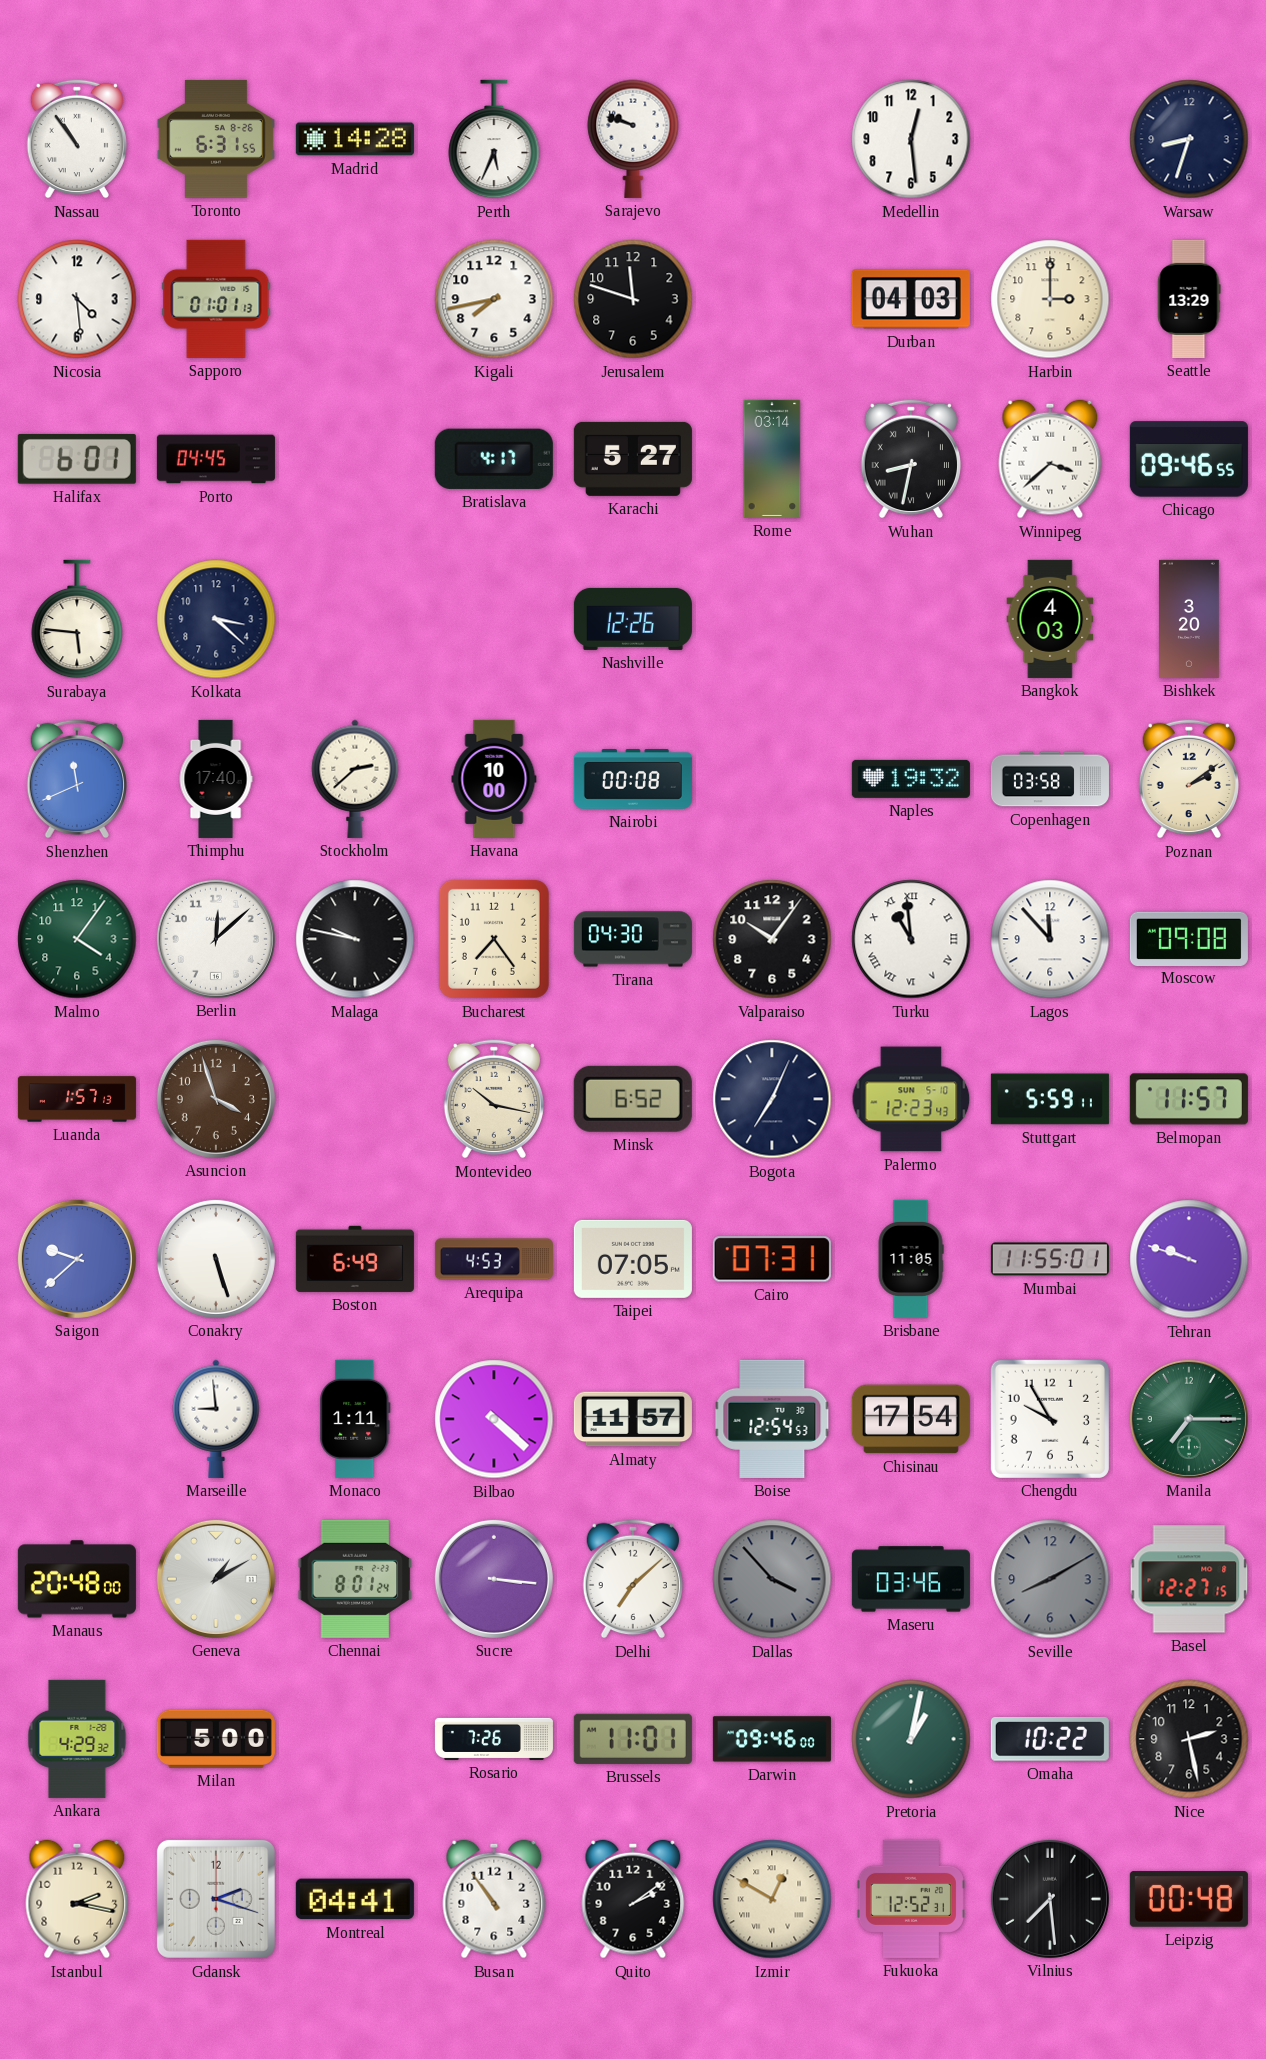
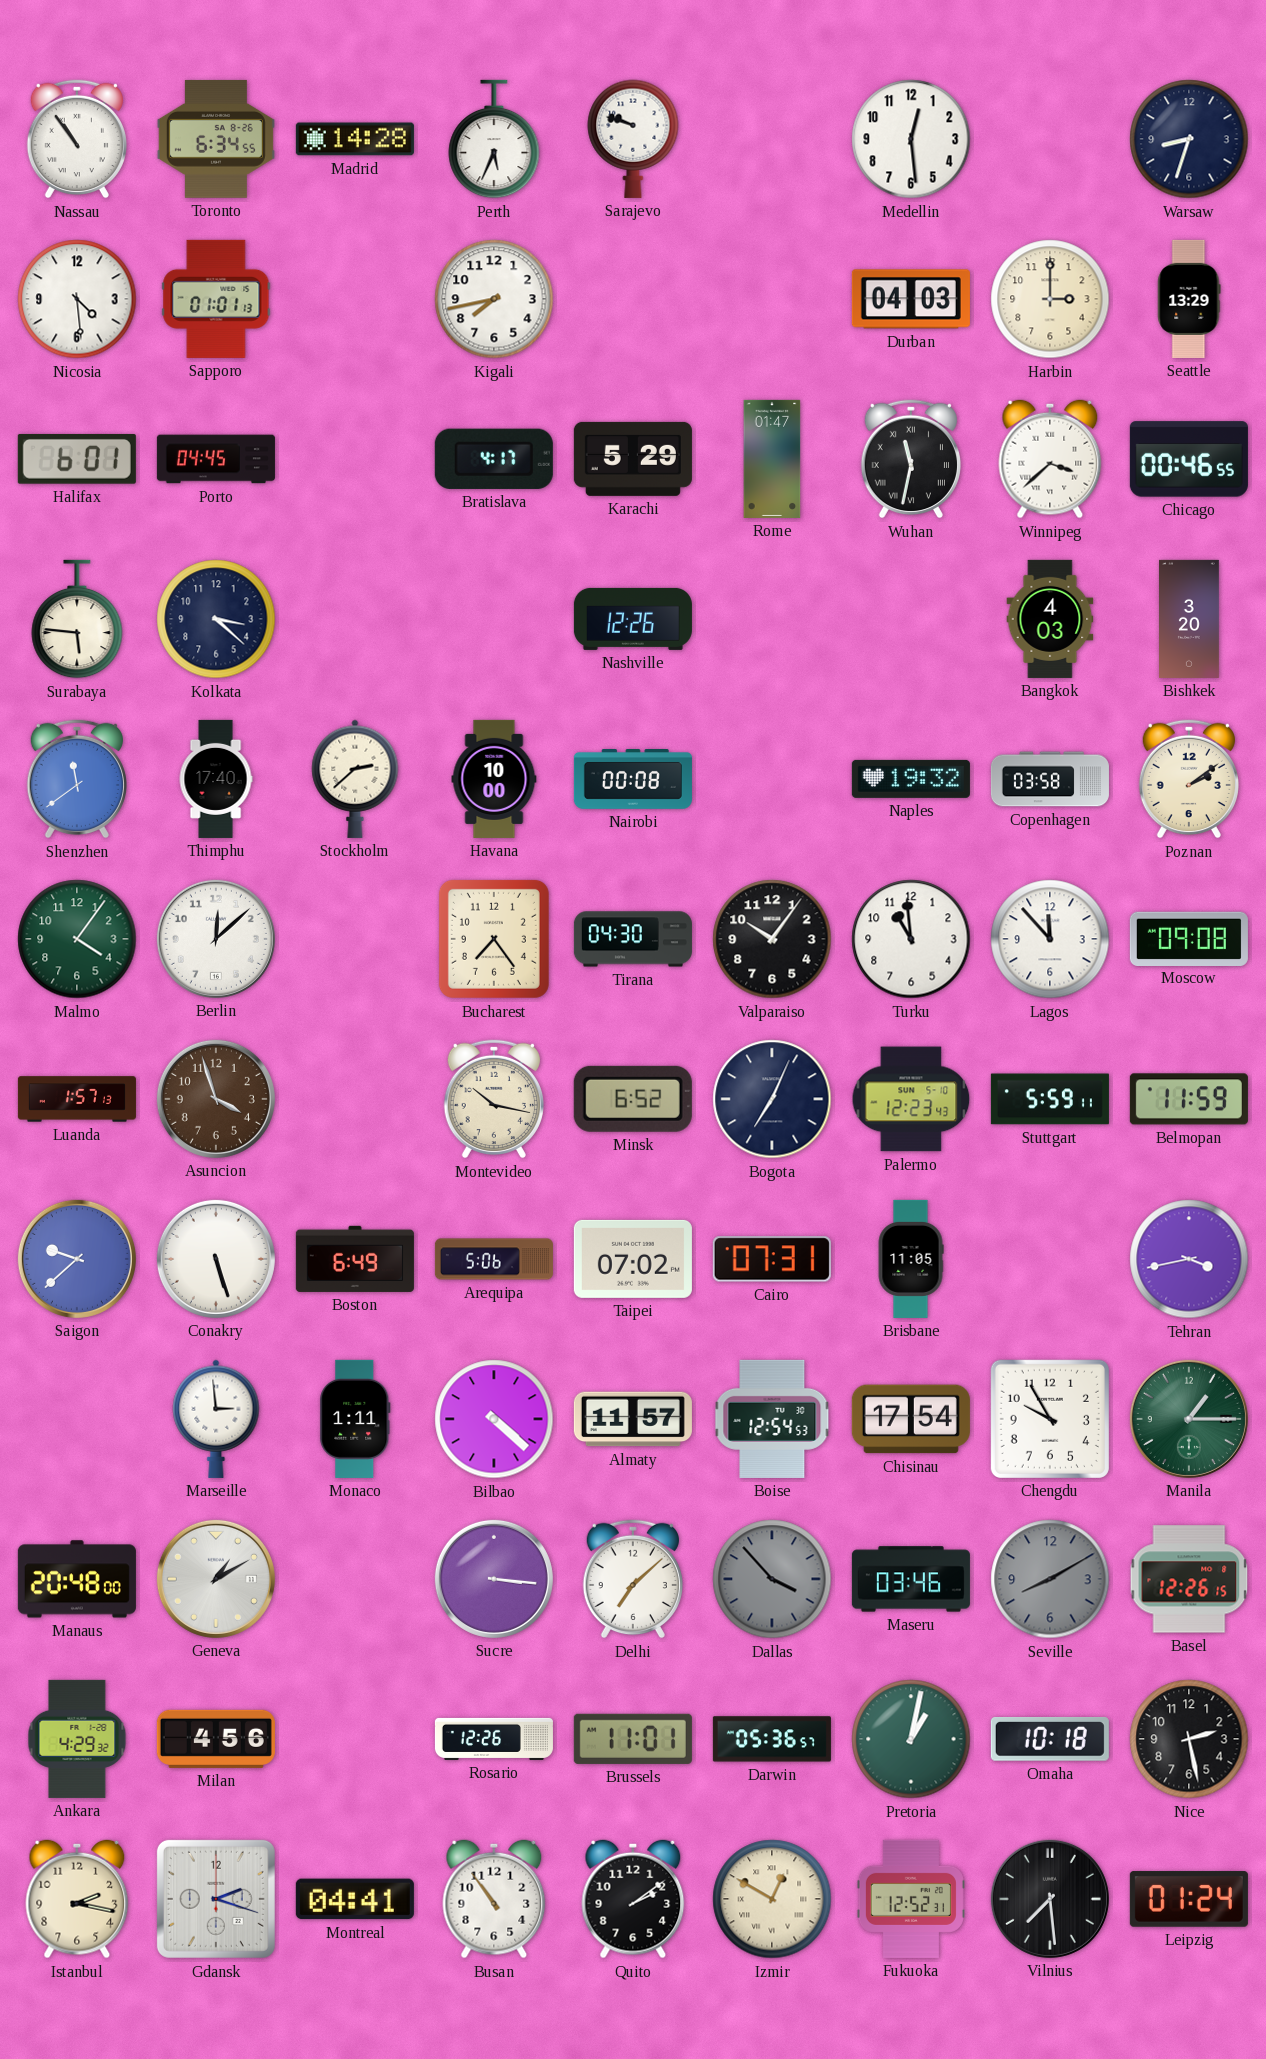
Toronto: 6:31 -> 6:34 (216, 139)
Jerusalem: 11:48 -> none (633, 299)
Karachi: 5:27 -> 5:29 (633, 459)
Rome: 03:14 -> 01:47 (772, 459)
Wuhan: 8:32 -> 11:32 (911, 459)
Chicago: 09:46 -> 00:46 (1189, 459)
Shenzhen: 11:41 -> 11:39 (77, 779)
Malaga: 9:47 -> none (355, 939)
Turku numerals: Roman -> Arabic (911, 939)
Belmopan: 11:57 -> 11:59 (1189, 1099)
Arequipa: 4:53 -> 5:06 (494, 1259)
Taipei: 07:05 -> 07:02 (633, 1259)
Mumbai: 11:55 -> none (1050, 1259)
Tehran: 9:48 -> 3:43 (1189, 1259)
Marseille: 8:59 -> 2:59 (216, 1419)
Manila: 7:15 -> 1:15 (1189, 1419)
Chennai: 8:01 -> none (355, 1579)
Basel: 12:27 -> 12:26 (1189, 1579)
Milan: 5:00 -> 4:56 (216, 1739)
Rosario: 7:26 -> 12:26 (494, 1739)
Darwin: 09:46 -> 05:36 (772, 1739)
Omaha: 10:22 -> 10:18 (1050, 1739)
Leipzig: 00:48 -> 01:24 (1189, 1899)
